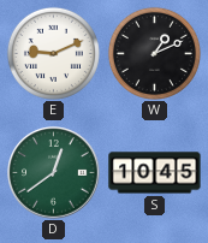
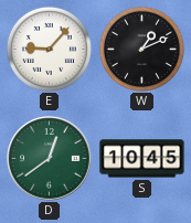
E: 9:11 -> 9:07 (49, 49)
